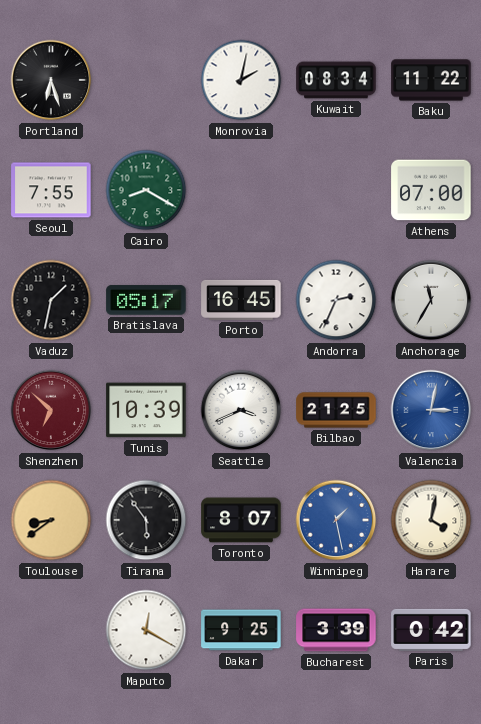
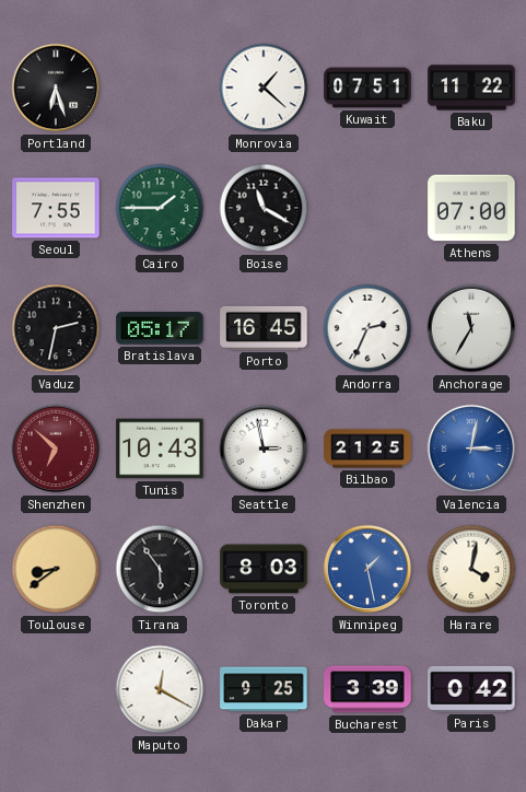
Monrovia: 2:02 -> 1:22 (264, 88)
Kuwait: 08:34 -> 07:51 (367, 88)
Cairo: 8:20 -> 1:45 (160, 208)
Boise: none -> 11:20 (264, 208)
Vaduz: 1:32 -> 2:32 (56, 328)
Tunis: 10:39 -> 10:43 (160, 449)
Seattle: 3:41 -> 2:58 (264, 449)
Toronto: 8:07 -> 8:03 (264, 569)
